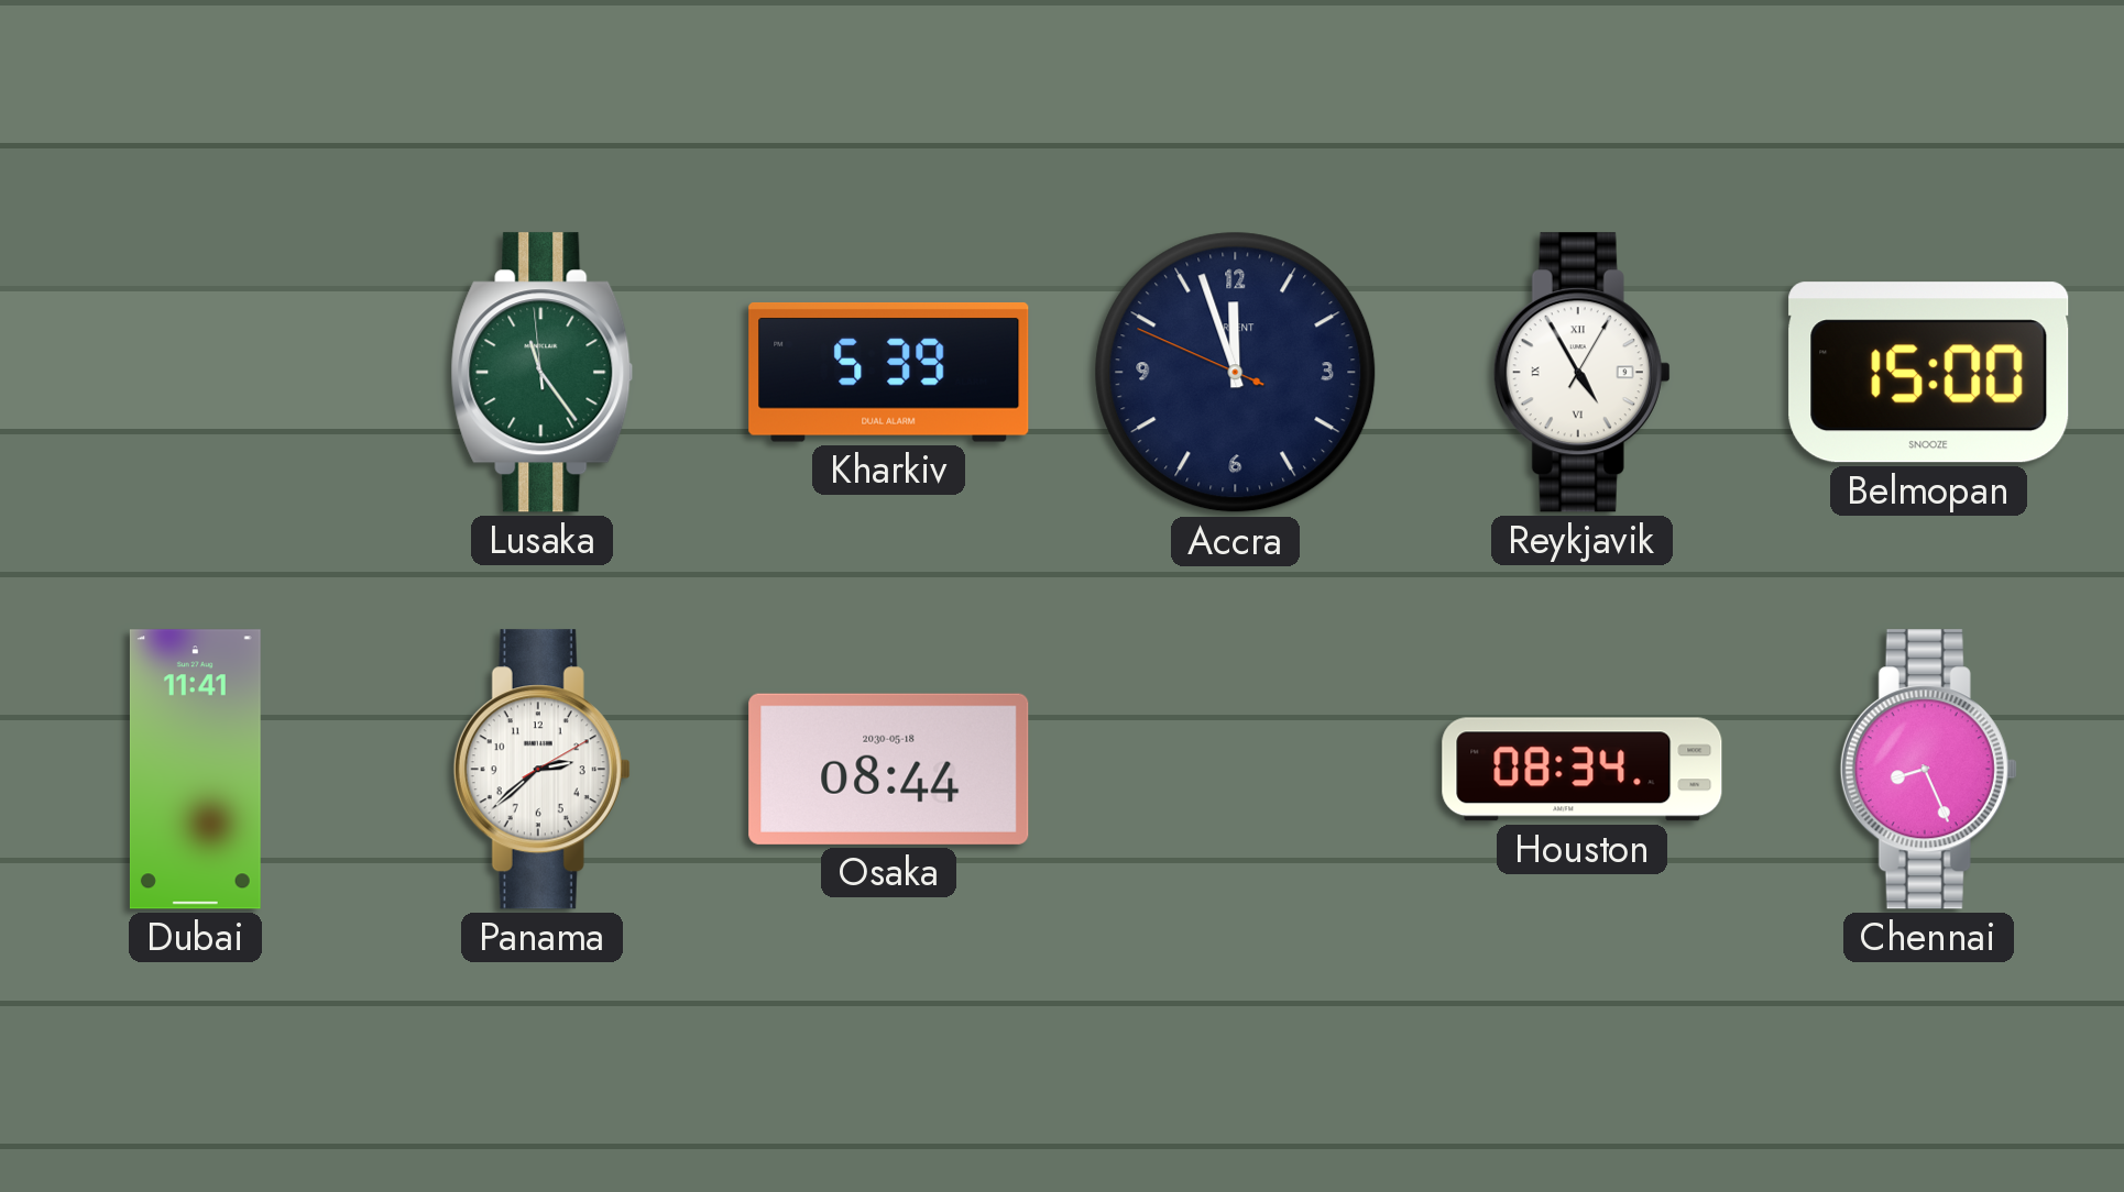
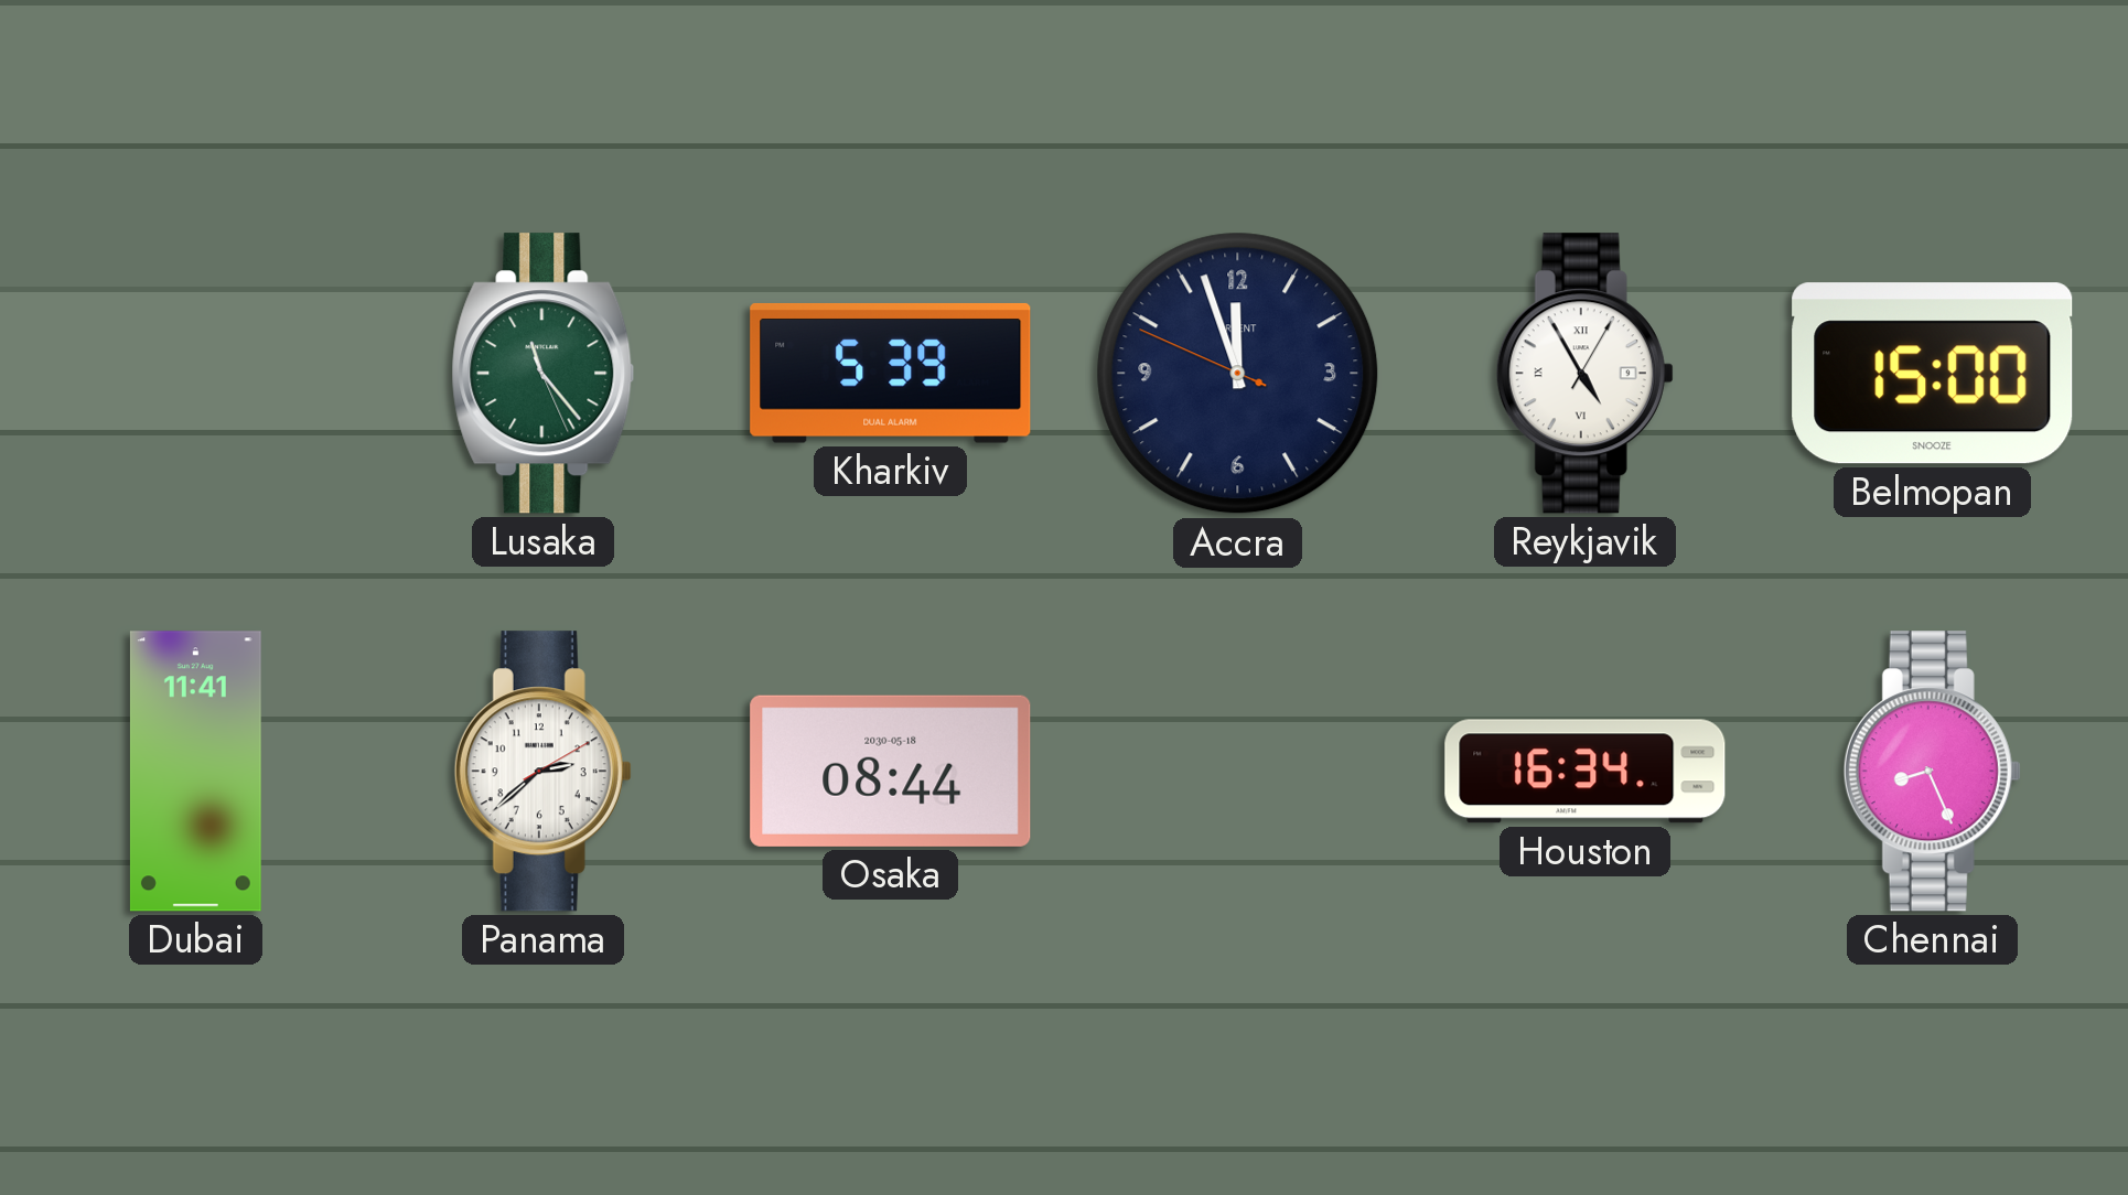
Lusaka: 11:23:59 -> 11:23:26 (544, 374)
Houston: 08:34 -> 16:34 (1586, 772)
